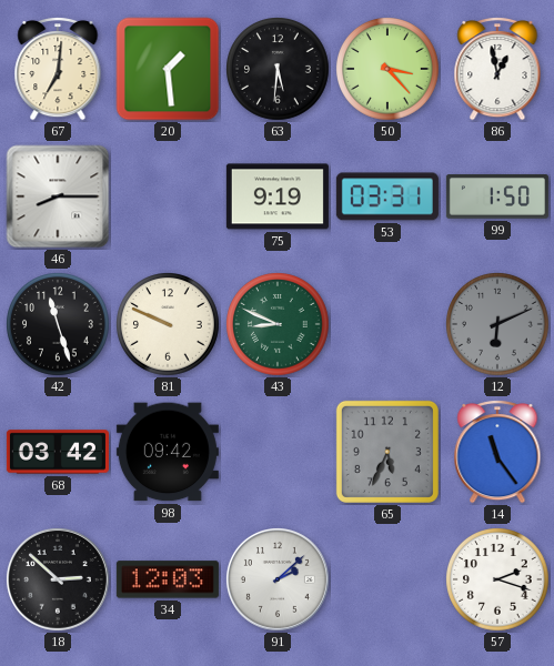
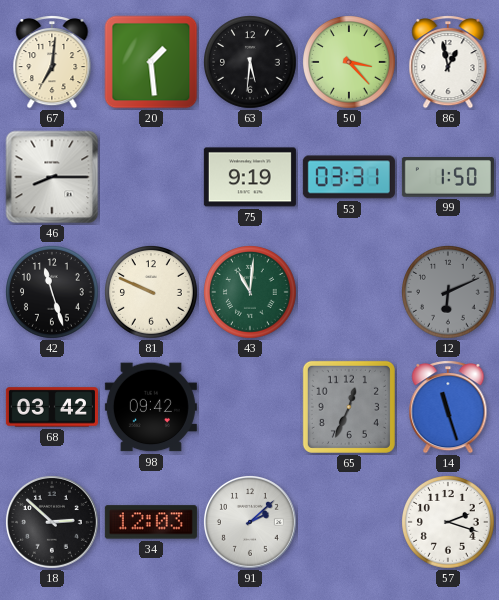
43: 8:49 -> 11:01 (251, 293)
65: 5:34 -> 12:34 (349, 407)
14: 11:24 -> 11:27 (448, 408)
